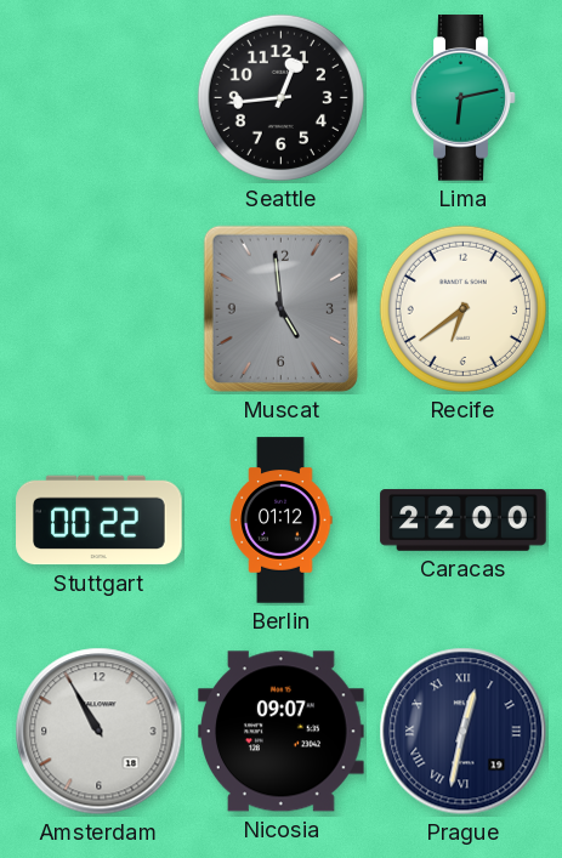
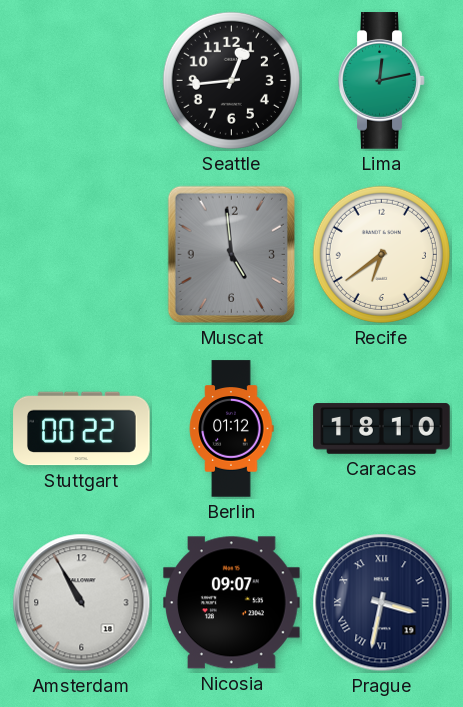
Lima: 6:13 -> 12:13 (382, 81)
Caracas: 22:00 -> 18:10 (382, 429)
Prague: 12:32 -> 3:32 (382, 603)
